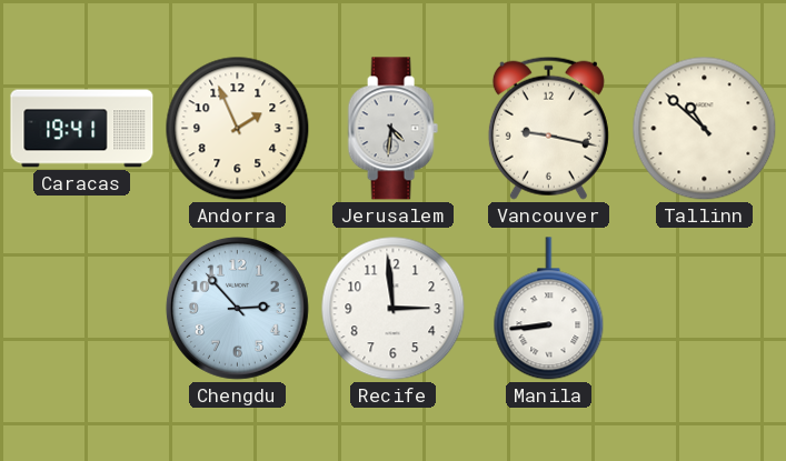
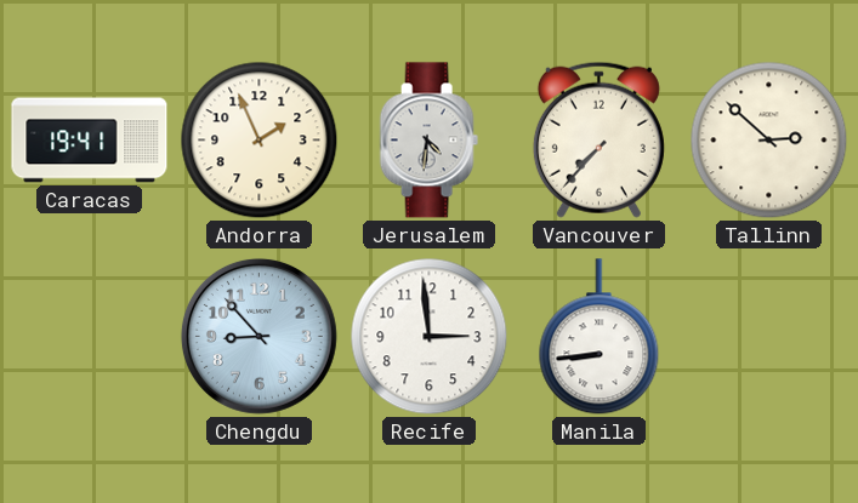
Vancouver: 9:17 -> 7:37 (598, 139)
Tallinn: 10:52 -> 2:52 (769, 141)
Chengdu: 2:53 -> 8:53 (258, 336)
